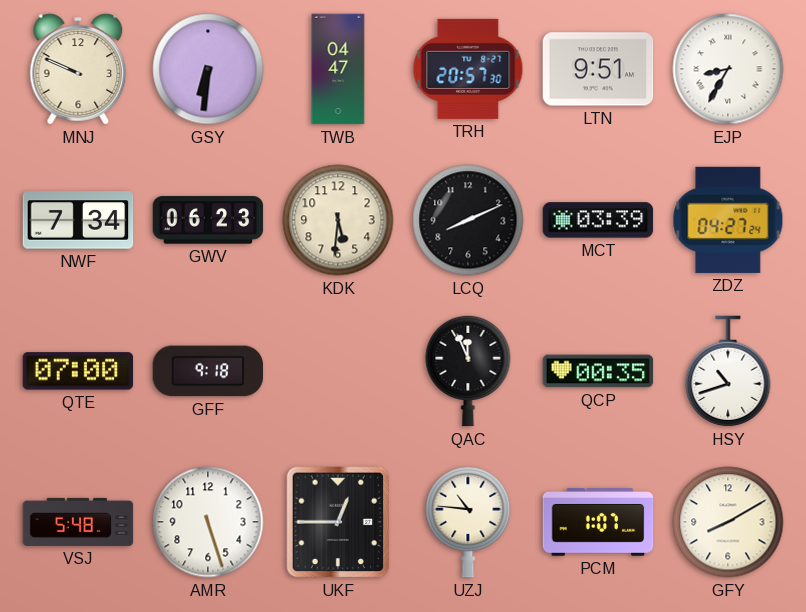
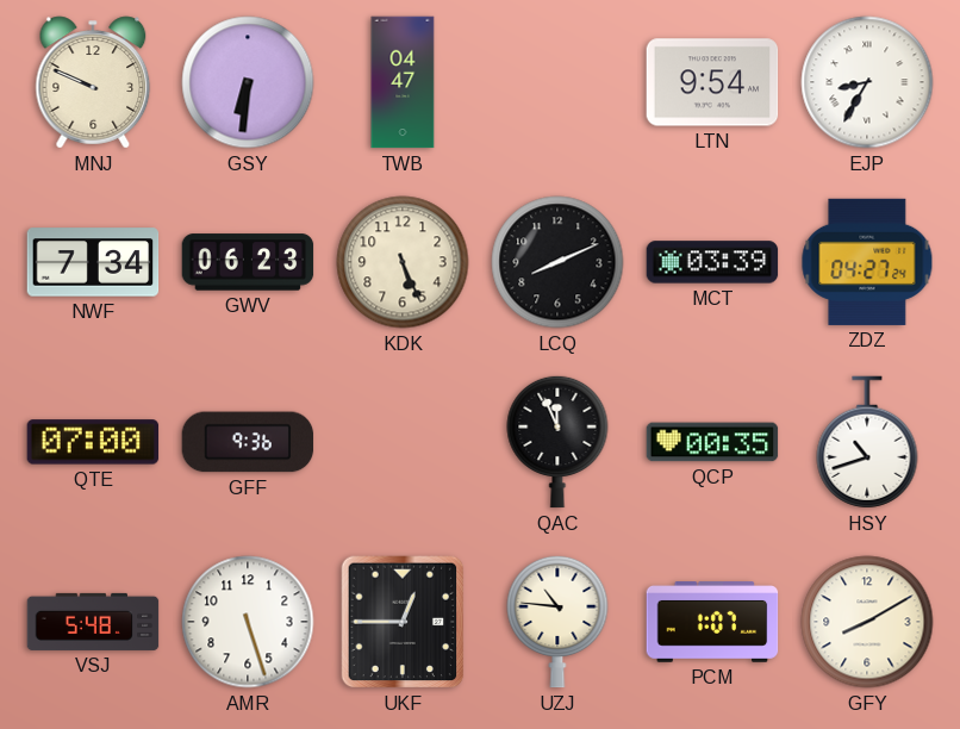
TRH: 20:57 -> none (468, 69)
LTN: 9:51 -> 9:54 (712, 82)
KDK: 5:31 -> 5:26 (403, 262)
GFF: 9:18 -> 9:36 (248, 442)
